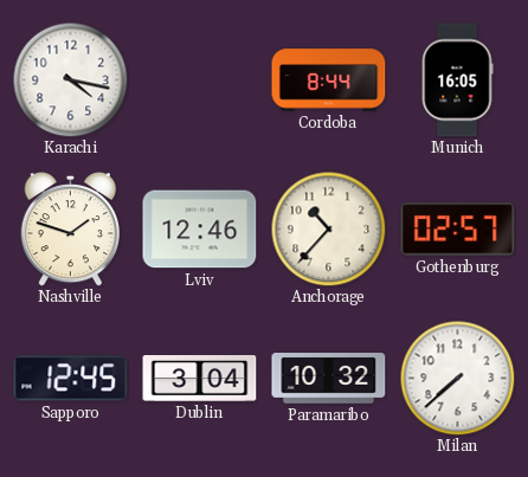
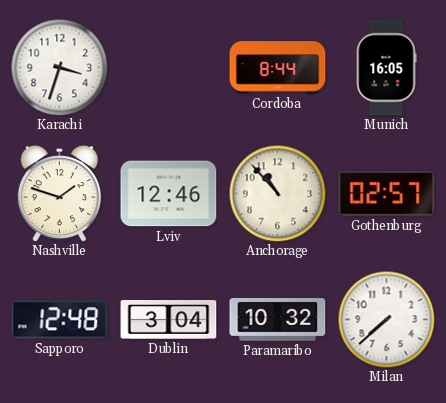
Karachi: 4:17 -> 3:33 (59, 67)
Anchorage: 10:37 -> 10:53 (277, 193)
Sapporo: 12:45 -> 12:48 (60, 320)
